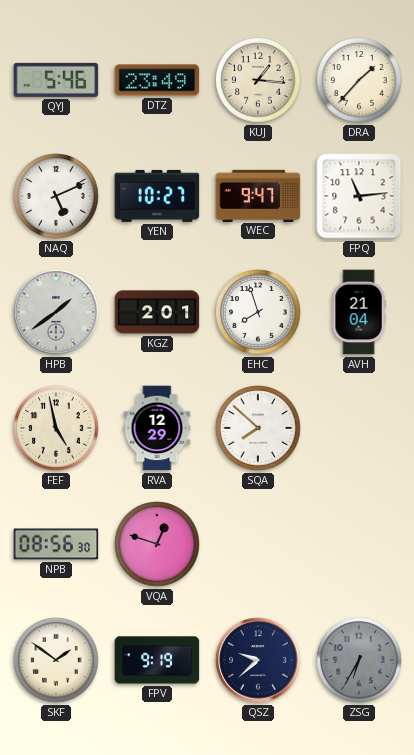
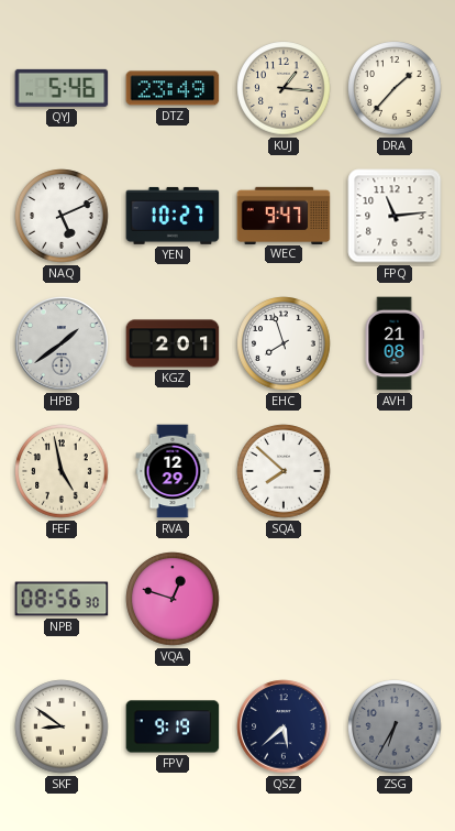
AVH: 21:04 -> 21:08 (395, 343)
SKF: 1:51 -> 8:51 (62, 726)
QSZ: 9:38 -> 5:38 (284, 726)
